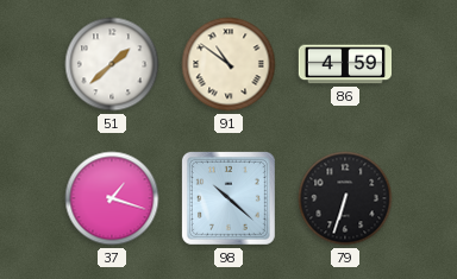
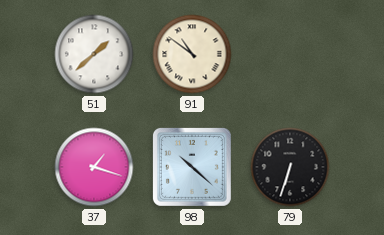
86: 4:59 -> none (344, 64)
